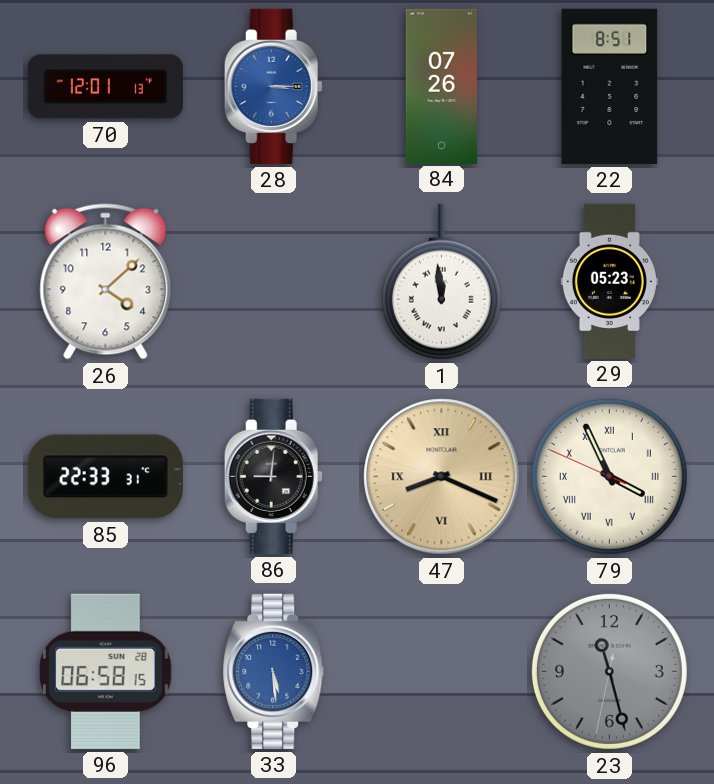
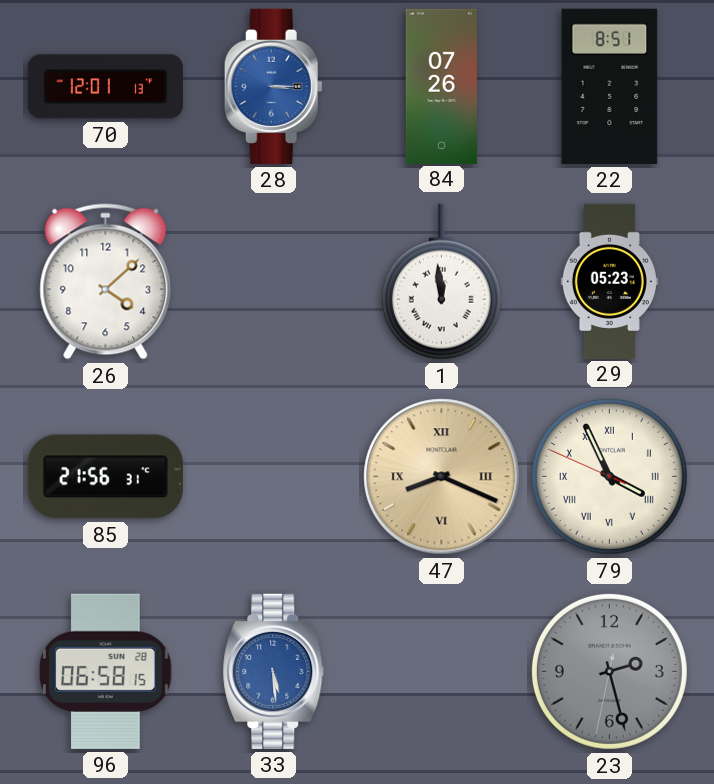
85: 22:33 -> 21:56 (105, 477)
86: 9:01 -> none (273, 476)
23: 11:27 -> 2:27 (609, 671)
